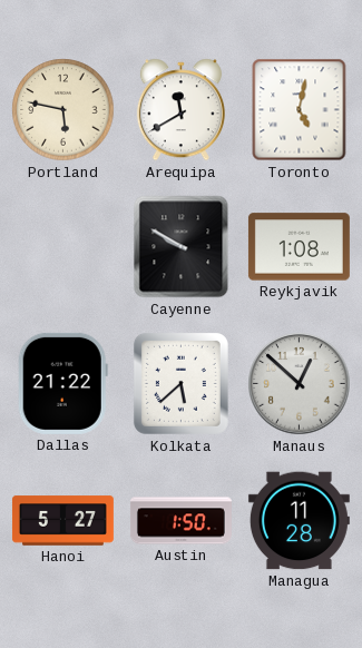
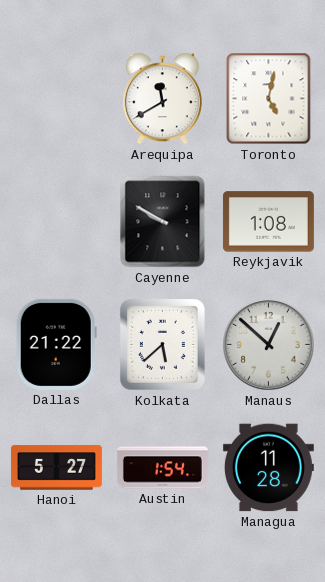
Portland: 5:47 -> none (63, 110)
Austin: 1:50 -> 1:54 (162, 468)
